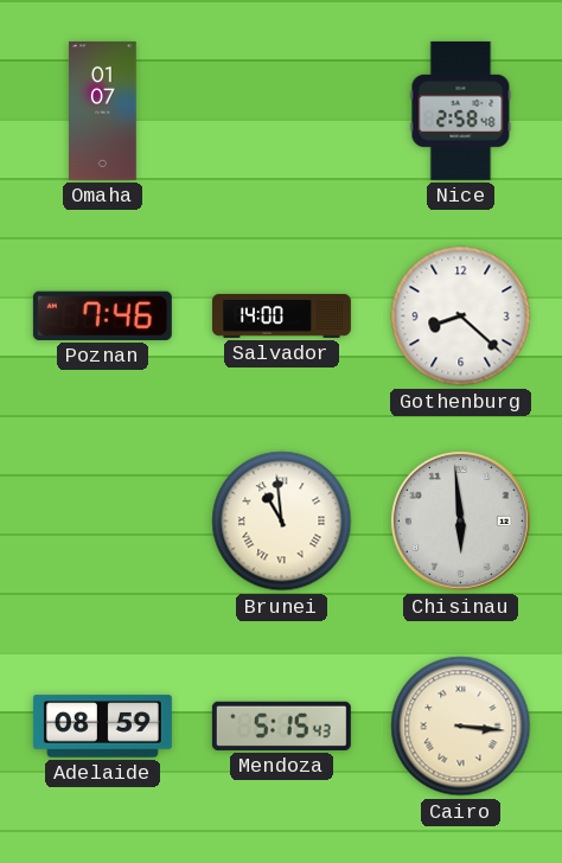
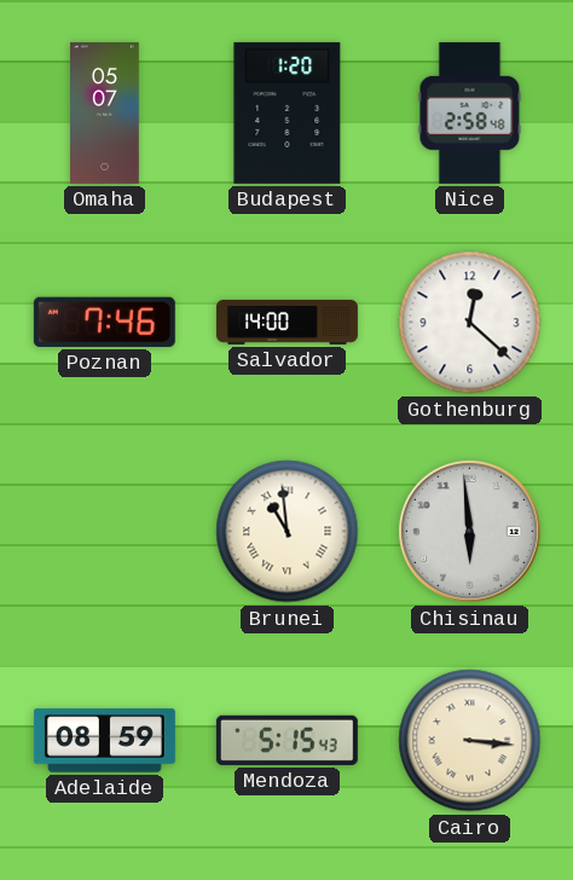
Omaha: 01:07 -> 05:07 (105, 112)
Budapest: none -> 1:20 (288, 112)
Gothenburg: 8:22 -> 12:22 (470, 323)
